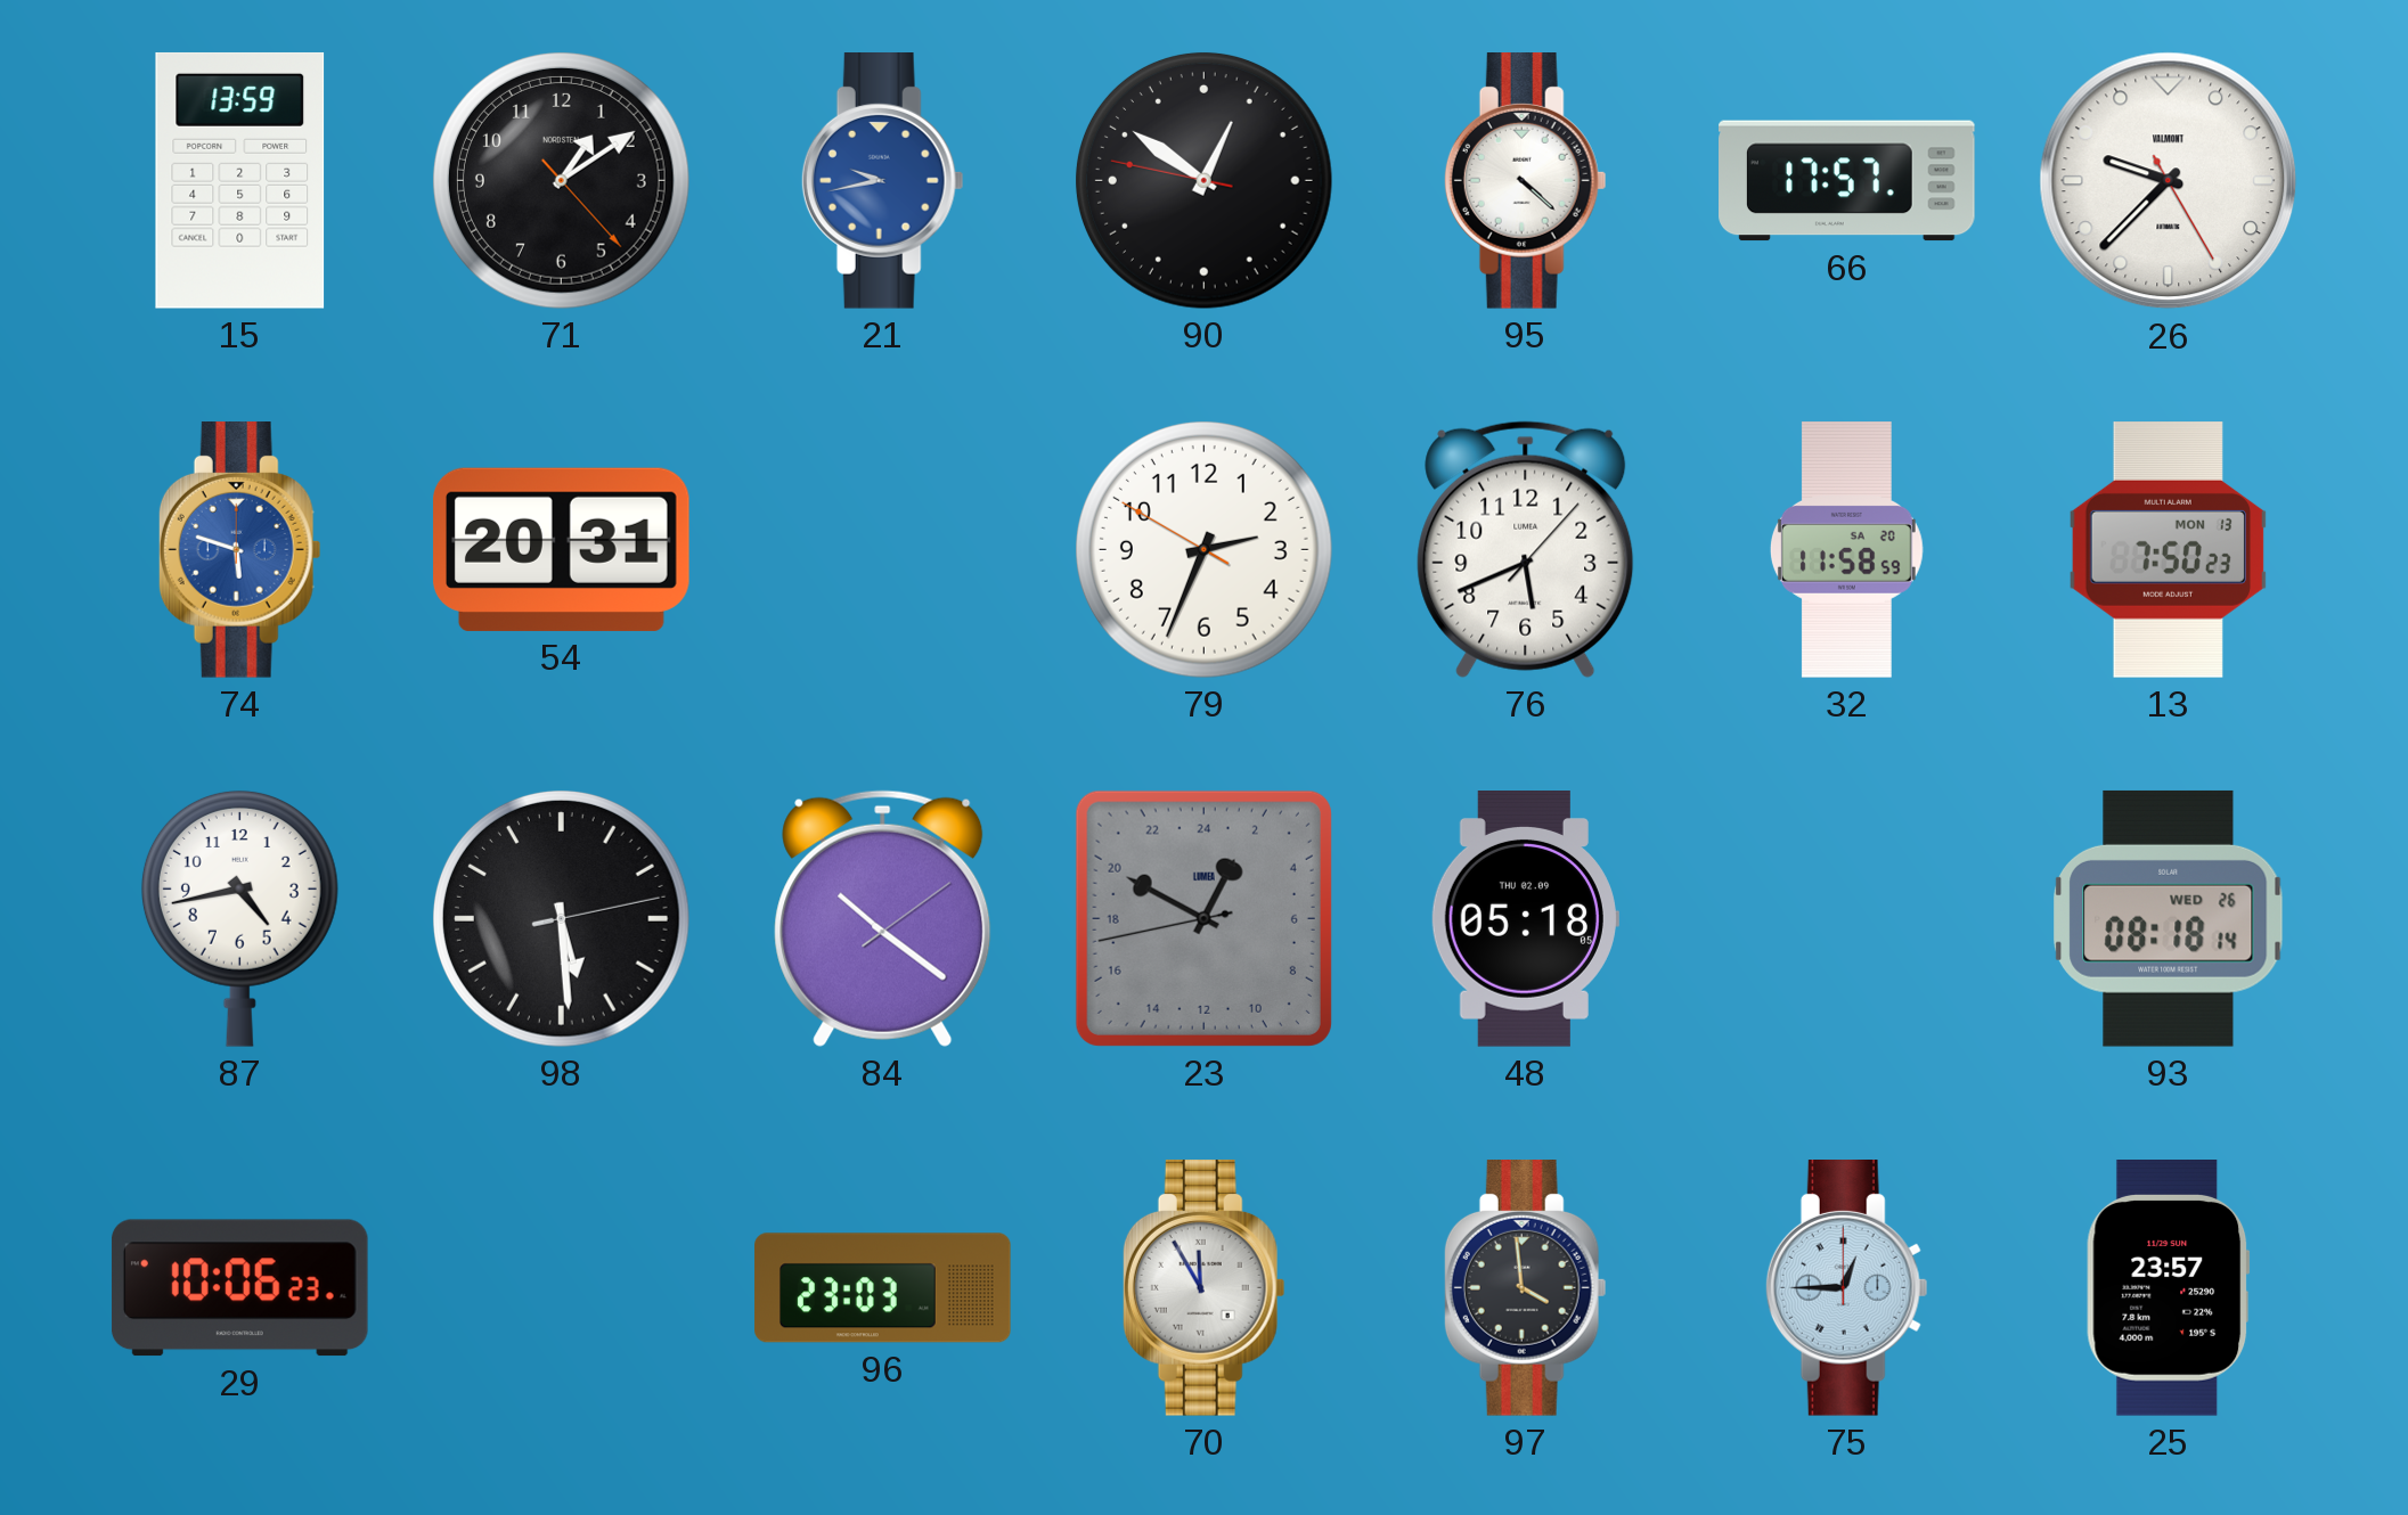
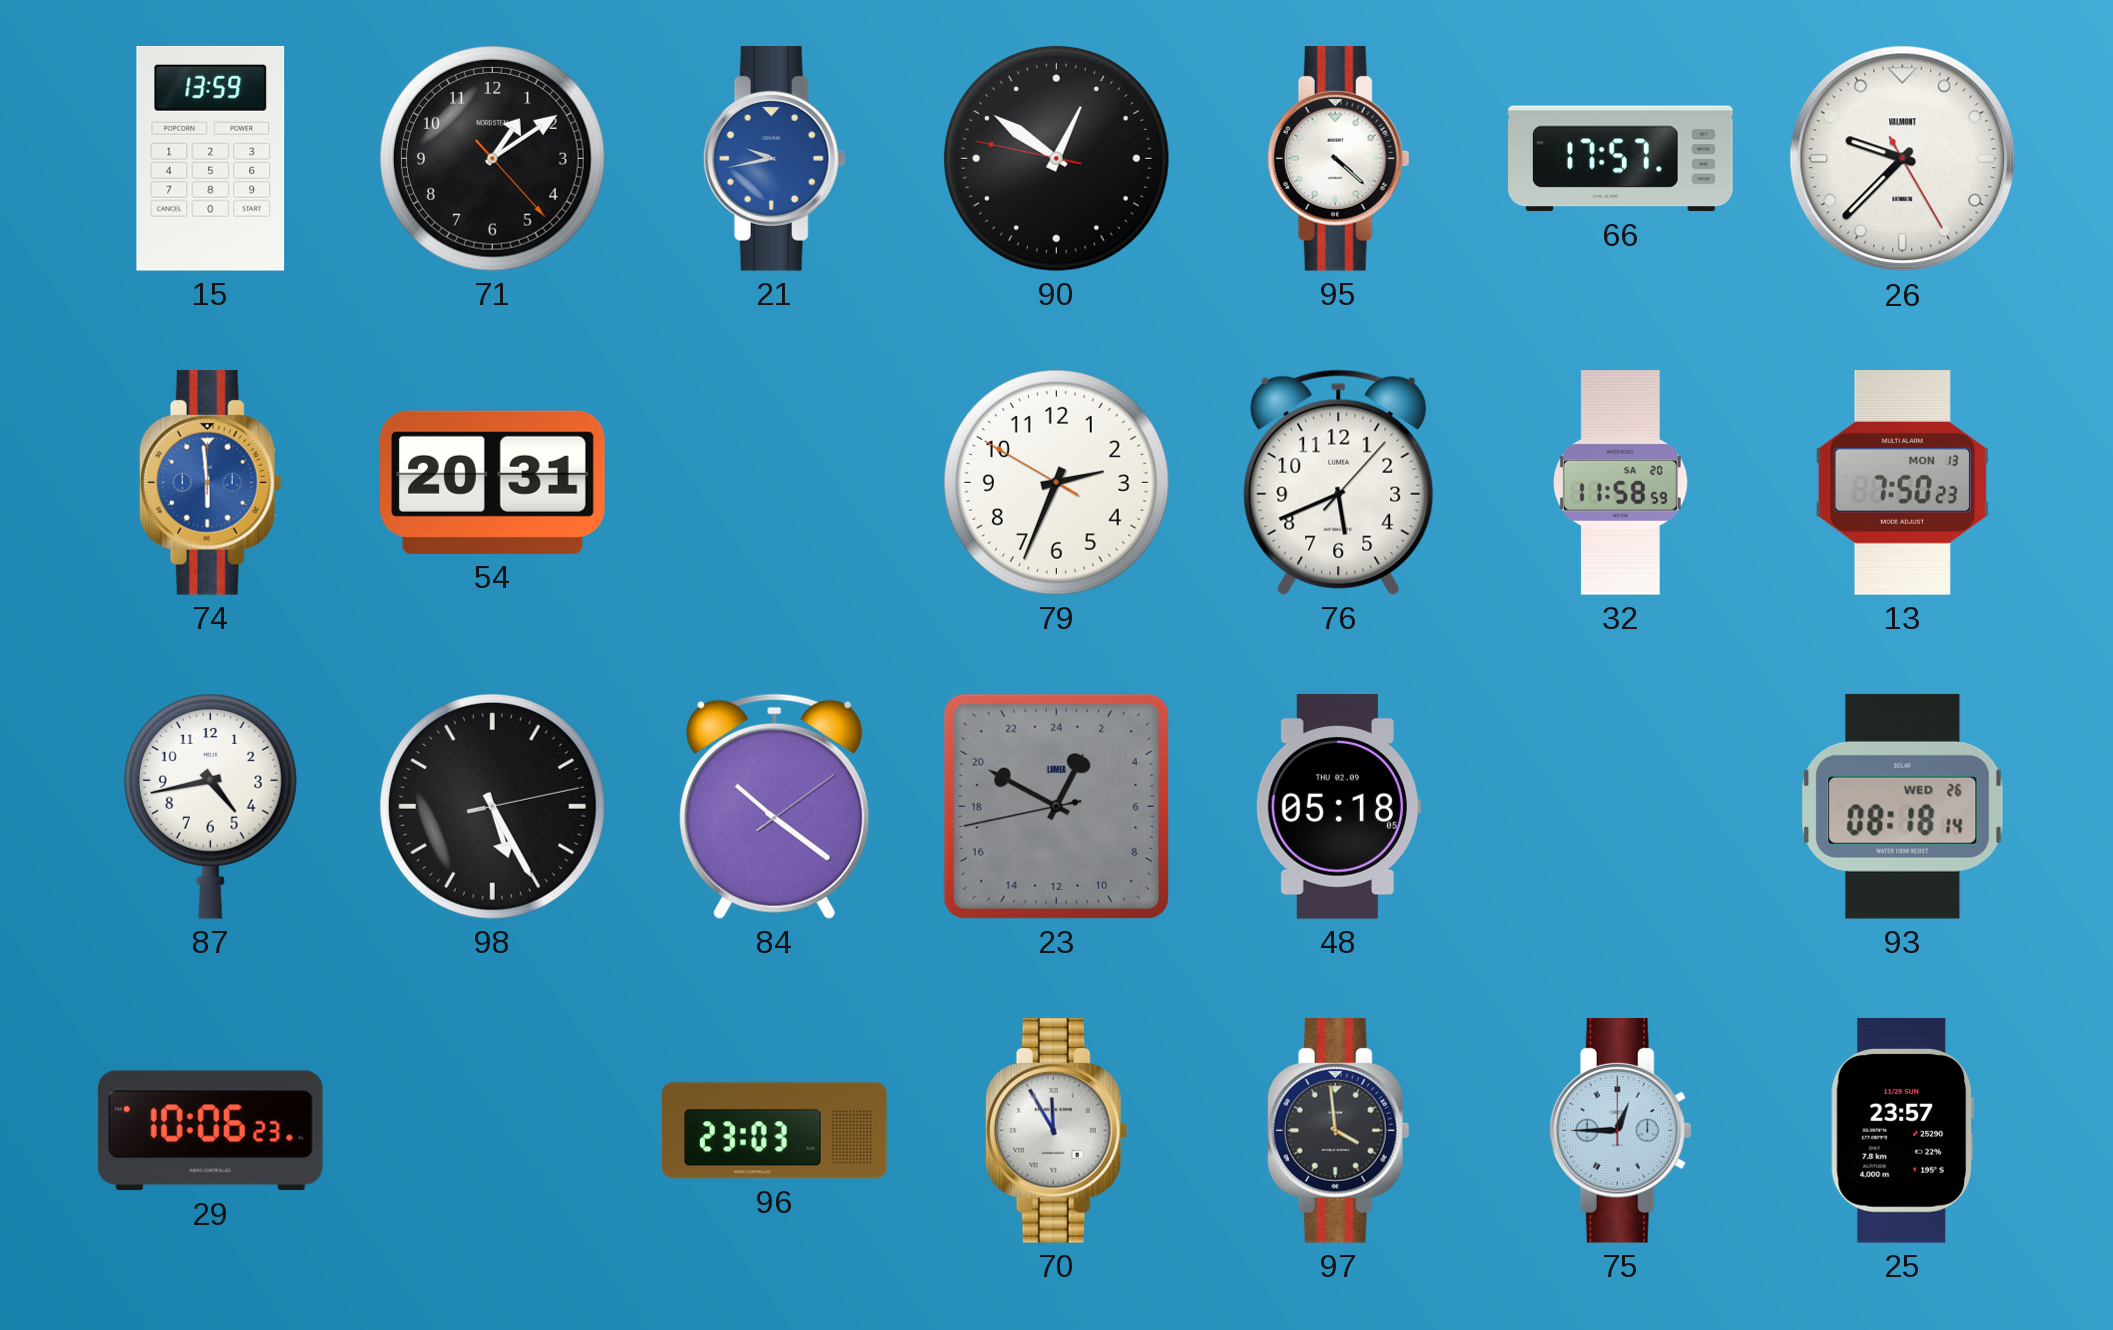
74: 5:48 -> 5:59 (210, 483)
98: 5:29 -> 5:25 (492, 806)
